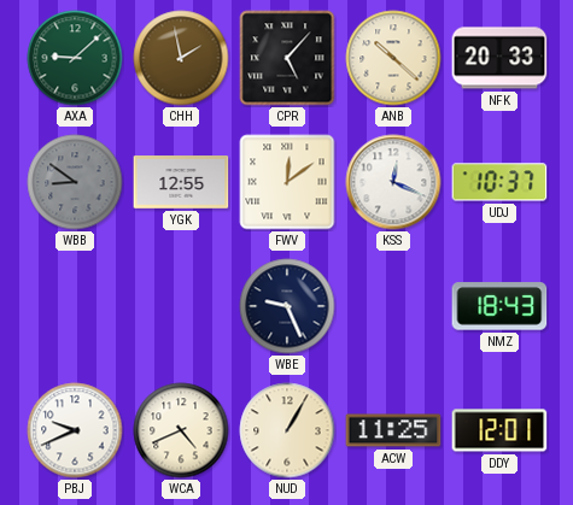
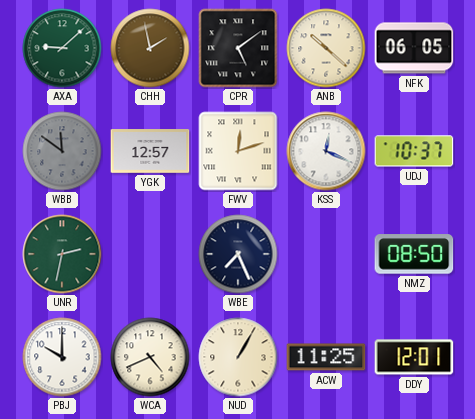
CPR: 5:07 -> 5:09 (238, 48)
NFK: 20:33 -> 06:05 (414, 48)
WBB: 8:51 -> 11:51 (62, 151)
YGK: 12:55 -> 12:57 (150, 151)
FWV: 12:09 -> 12:12 (238, 151)
UNR: none -> 2:32 (62, 254)
WBE: 9:26 -> 7:26 (238, 254)
NMZ: 18:43 -> 08:50 (414, 254)
PBJ: 9:41 -> 10:00 (62, 357)
